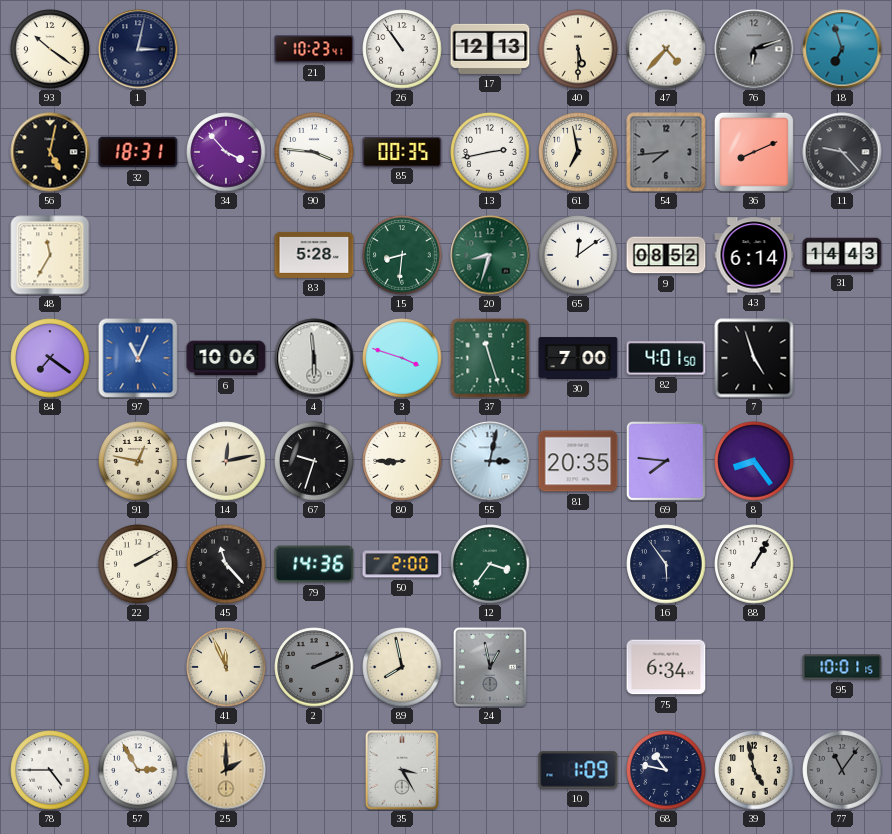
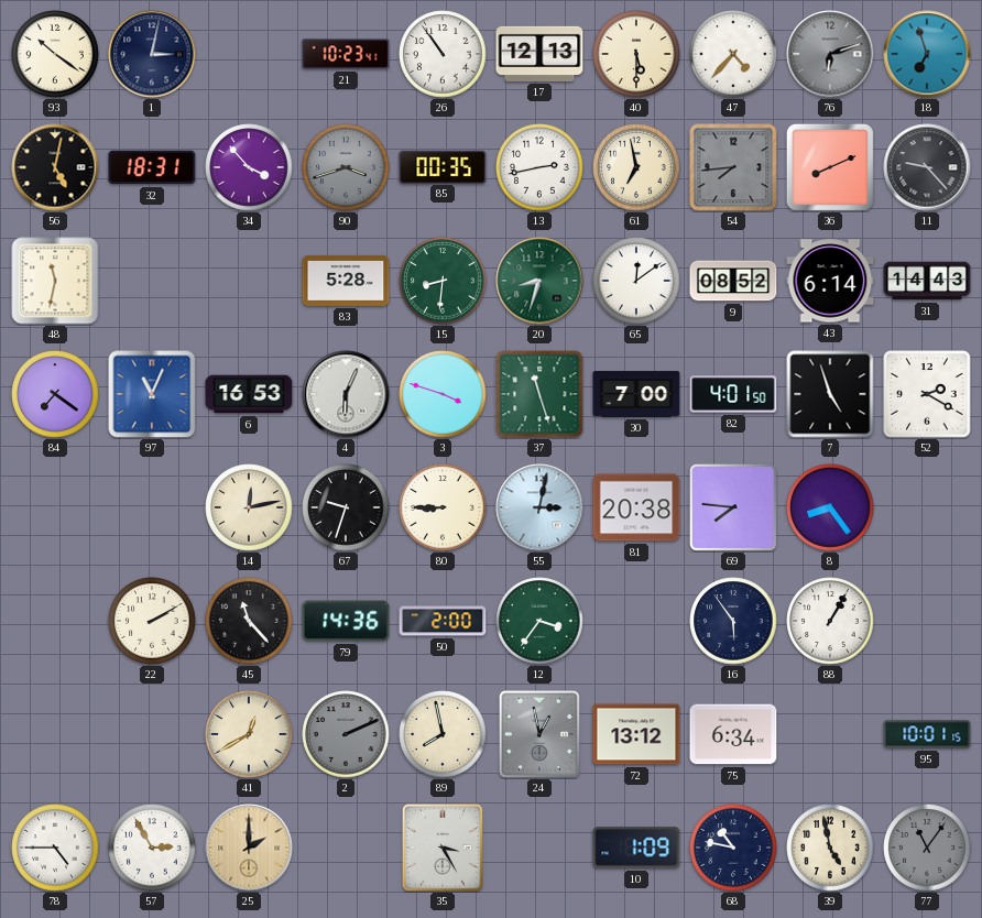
90: 3:46 -> 3:42 (346, 167)
90 dial: white -> grey (346, 167)
48: 11:35 -> 11:32 (55, 281)
6: 10:06 -> 16:53 (249, 394)
4: 5:59 -> 6:04 (346, 394)
52: none -> 2:20 (927, 394)
91: 12:47 -> none (138, 461)
81: 20:35 -> 20:38 (636, 507)
41: 11:56 -> 12:40 (249, 734)
72: none -> 13:12 (636, 734)
